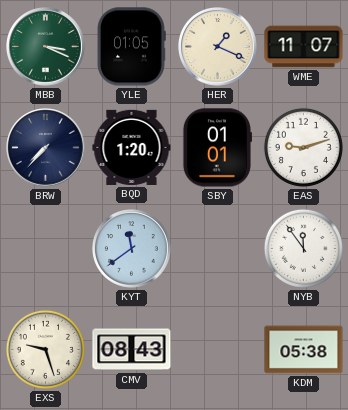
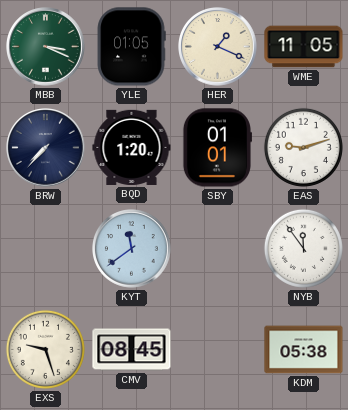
WME: 11:07 -> 11:05 (304, 47)
CMV: 08:43 -> 08:45 (132, 350)
